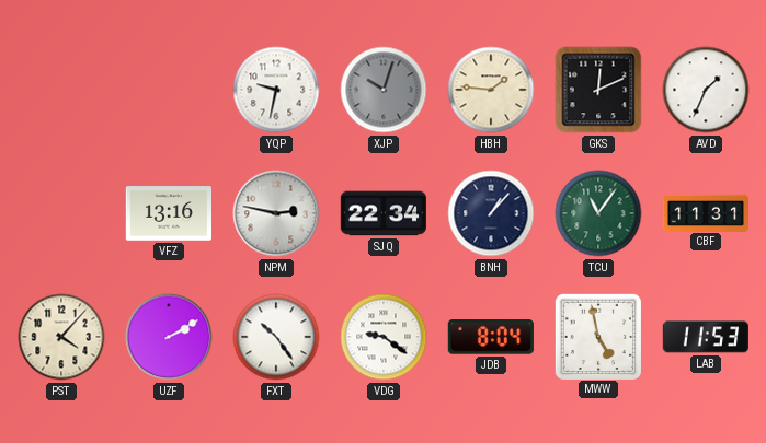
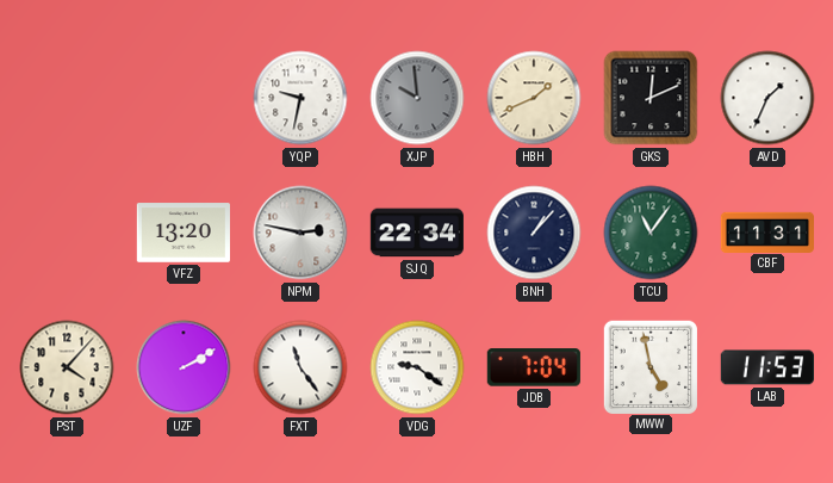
XJP: 10:03 -> 9:59 (417, 98)
HBH: 1:46 -> 1:41 (534, 98)
VFZ: 13:16 -> 13:20 (182, 233)
FXT: 10:24 -> 11:24 (300, 367)
JDB: 8:04 -> 7:04 (534, 367)
